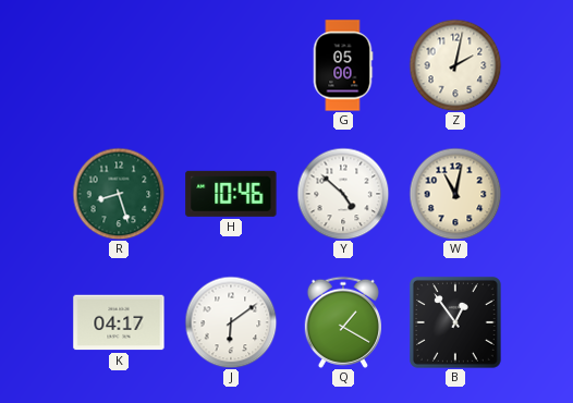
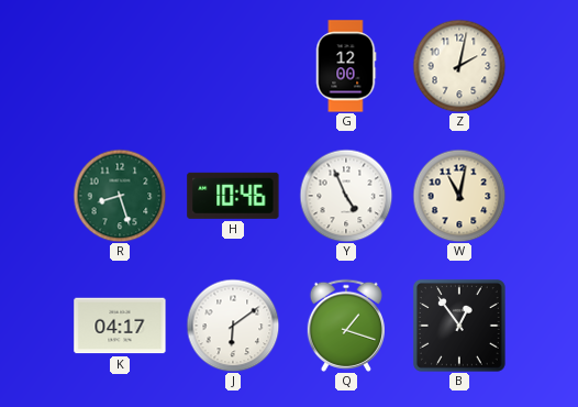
G: 05:00 -> 12:00 (346, 66)
Y: 4:52 -> 4:56 (346, 196)
Q: 1:20 -> 1:18 (346, 326)
